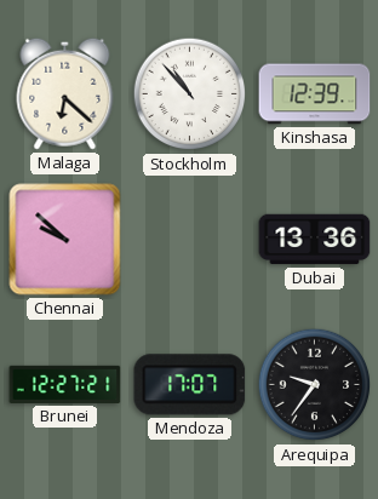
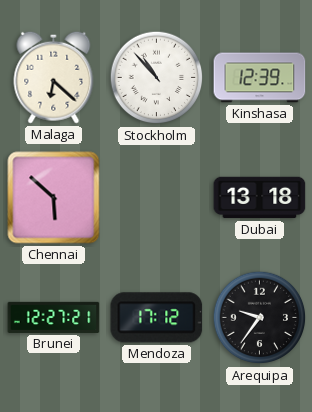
Chennai: 9:52 -> 5:52 (54, 198)
Dubai: 13:36 -> 13:18 (260, 198)
Mendoza: 17:07 -> 17:12 (157, 318)
